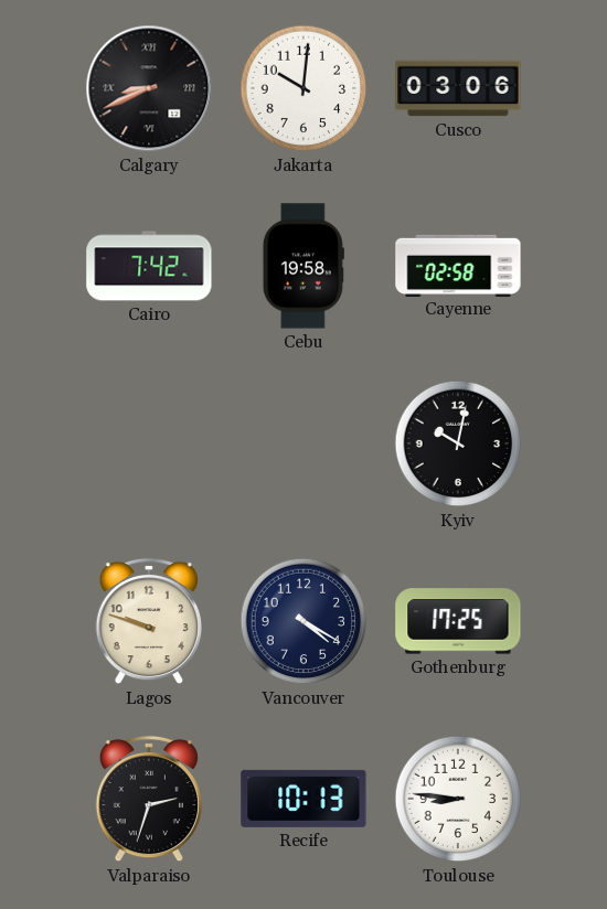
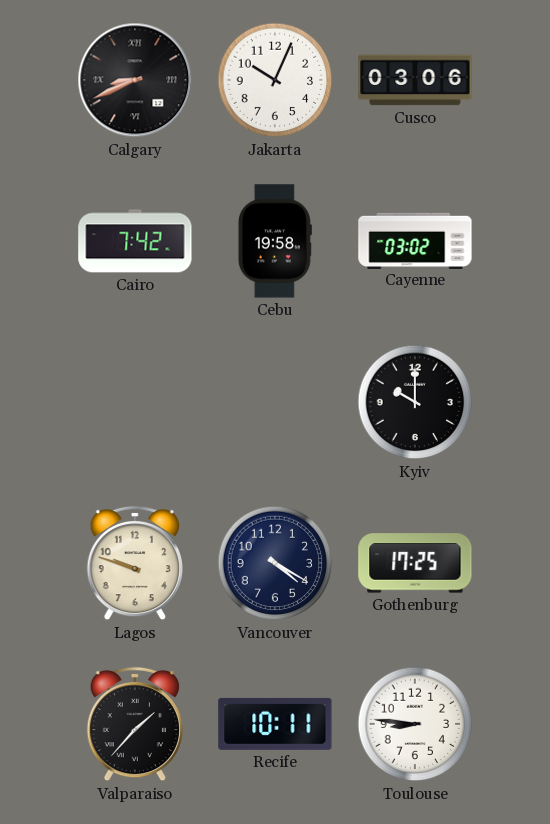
Jakarta: 10:01 -> 10:04 (275, 80)
Cayenne: 02:58 -> 03:02 (415, 240)
Kyiv: 10:02 -> 10:00 (415, 402)
Valparaiso: 2:33 -> 1:37 (135, 724)
Recife: 10:13 -> 10:11 (275, 724)
